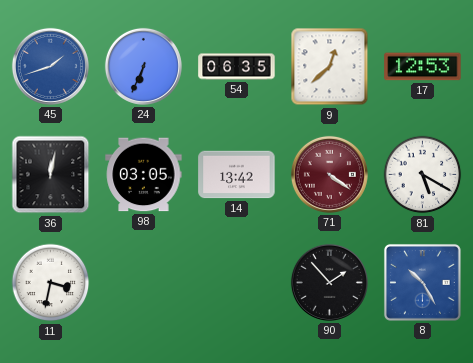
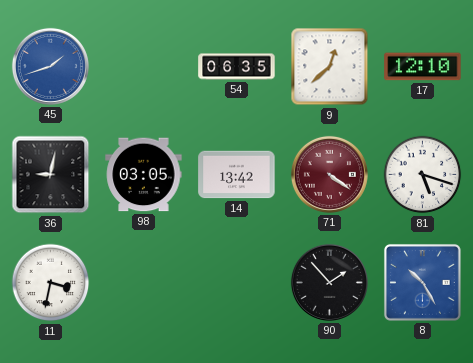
24: 6:34 -> none (143, 66)
17: 12:53 -> 12:10 (423, 67)
36: 12:02 -> 9:02 (51, 175)
81: 5:20 -> 5:18 (423, 175)
